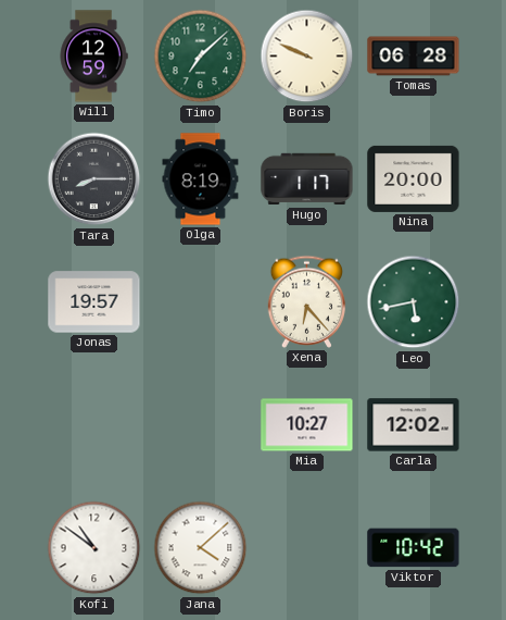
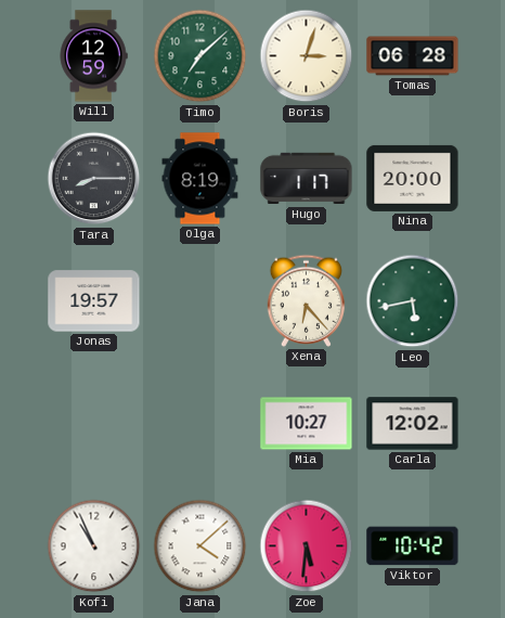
Boris: 9:49 -> 3:03 (307, 56)
Kofi: 10:51 -> 10:56 (94, 546)
Zoe: none -> 5:31 (307, 546)
